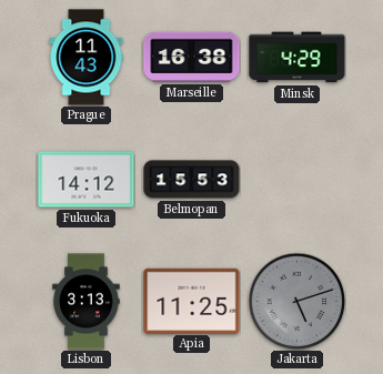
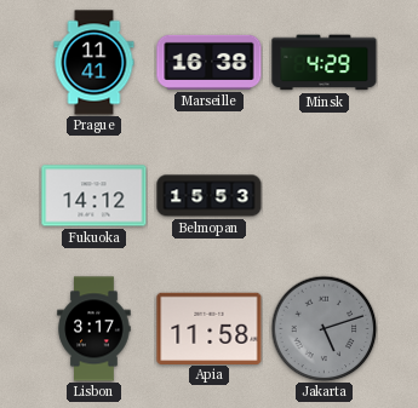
Prague: 11:43 -> 11:41 (95, 63)
Lisbon: 3:13 -> 3:17 (95, 329)
Apia: 11:25 -> 11:58 (210, 328)
